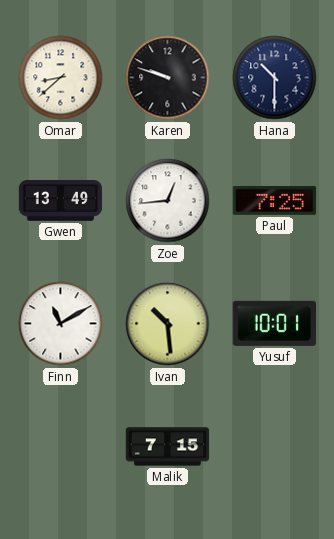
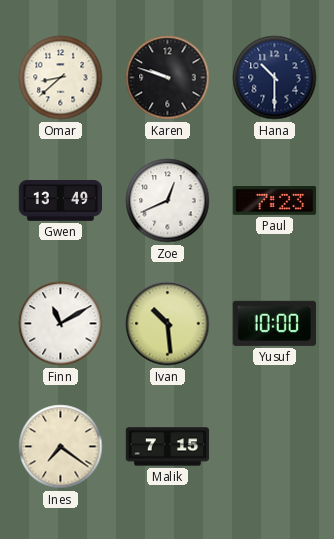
Zoe: 12:44 -> 12:41 (168, 201)
Paul: 7:25 -> 7:23 (275, 201)
Yusuf: 10:01 -> 10:00 (274, 323)
Ines: none -> 7:21 (61, 447)
